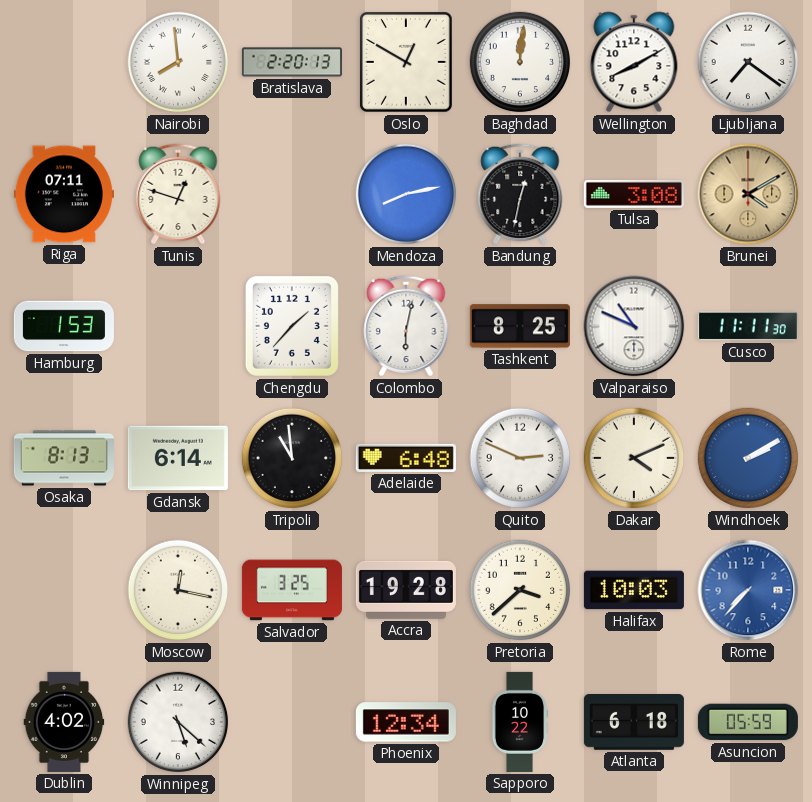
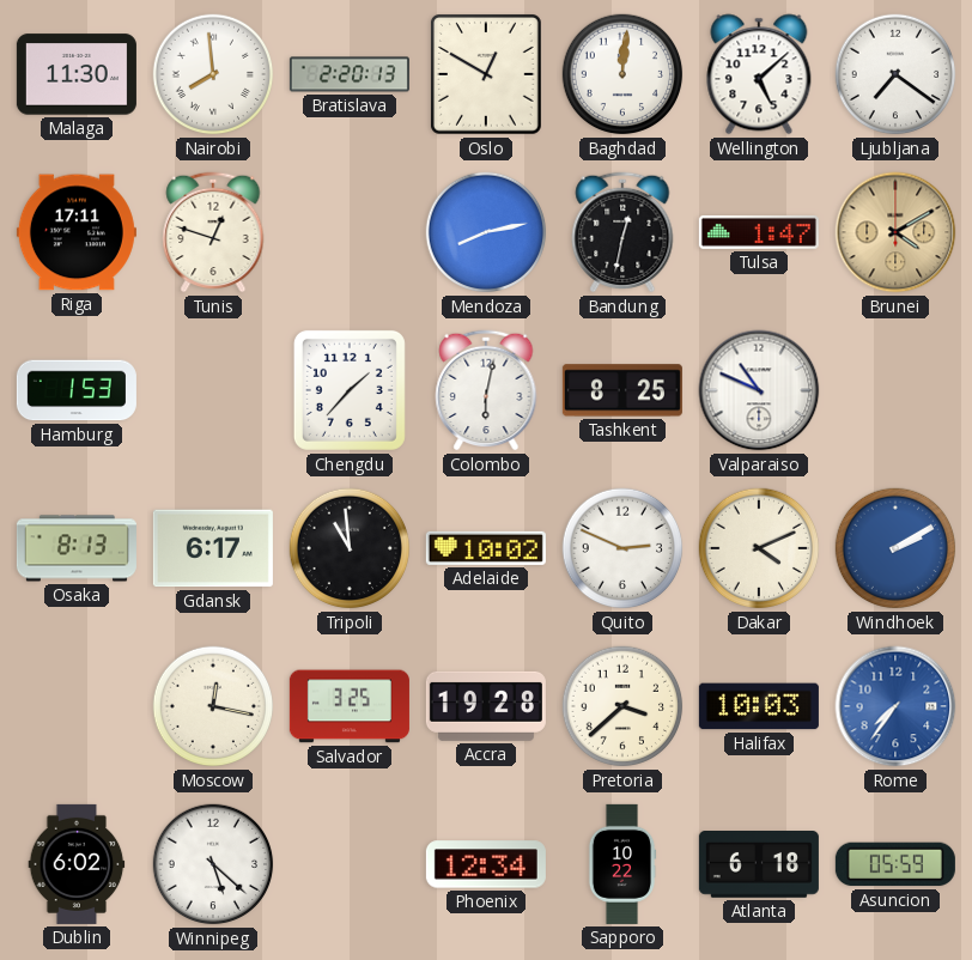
Malaga: none -> 11:30 (77, 74)
Wellington: 8:10 -> 5:08 (759, 74)
Riga: 07:11 -> 17:11 (77, 232)
Tulsa: 3:08 -> 1:47 (759, 232)
Cusco: 11:11 -> none (748, 326)
Gdansk: 6:14 -> 6:17 (213, 548)
Adelaide: 6:48 -> 10:02 (486, 548)
Rome: 7:37 -> 7:36 (895, 706)
Dublin: 4:02 -> 6:02 (77, 864)
